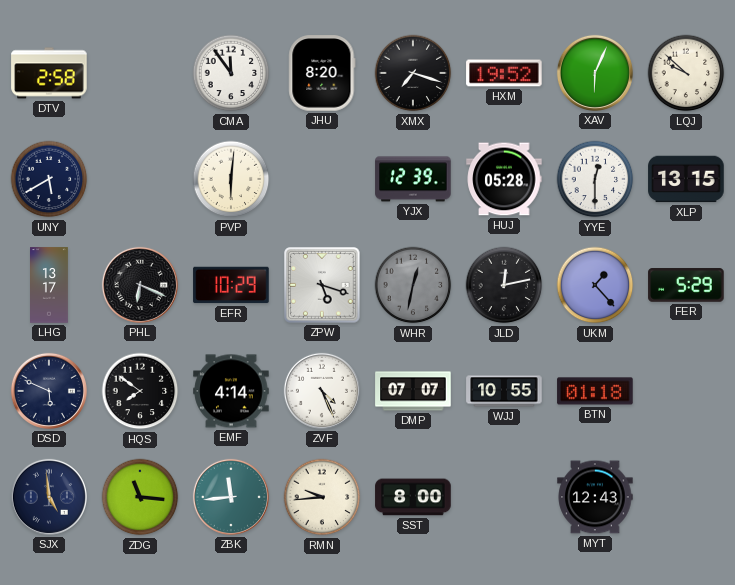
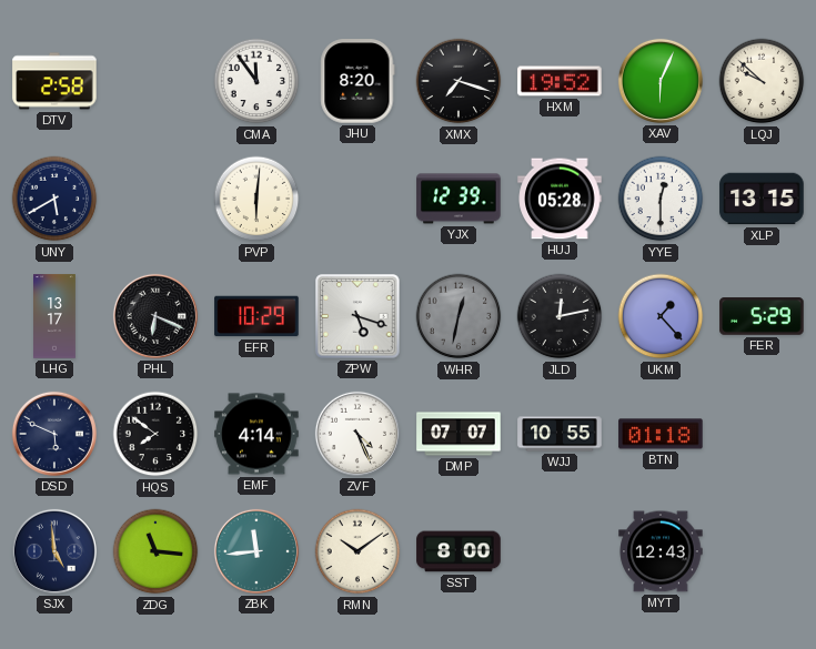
RMN: 9:44 -> 10:09 (357, 551)
